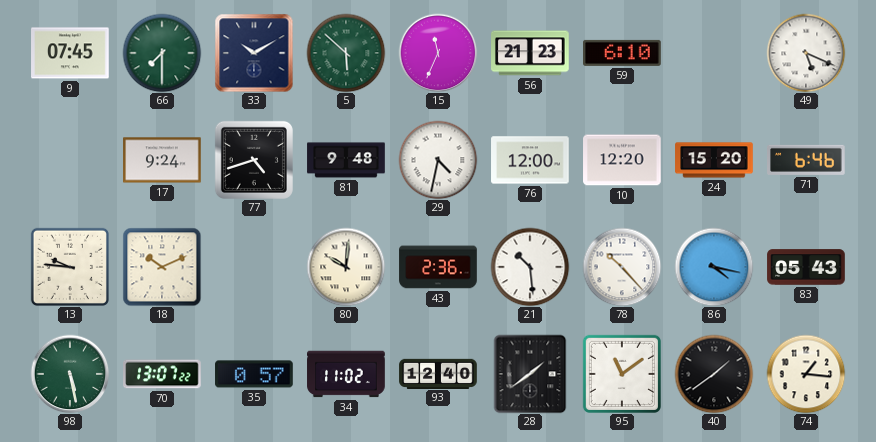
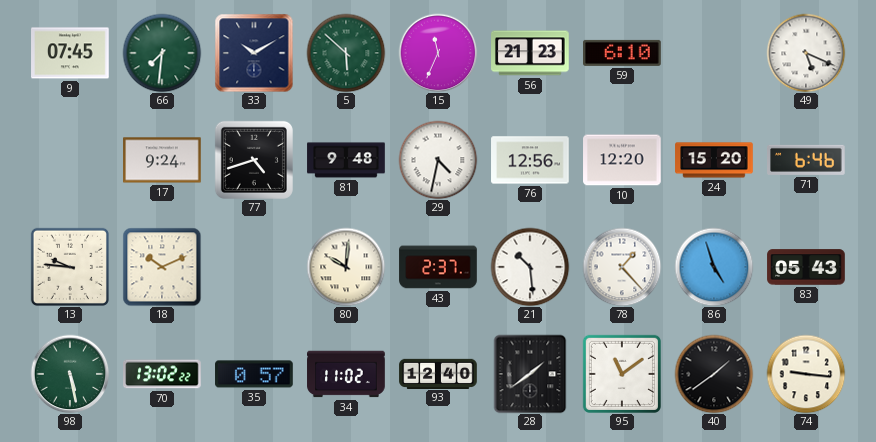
66: 7:30 -> 7:31 (162, 53)
76: 12:00 -> 12:56 (530, 160)
43: 2:36 -> 2:37 (438, 267)
78: 10:23 -> 1:23 (622, 267)
86: 4:17 -> 4:57 (714, 267)
70: 13:07 -> 13:02 (162, 374)
74: 1:16 -> 9:16 (806, 374)
